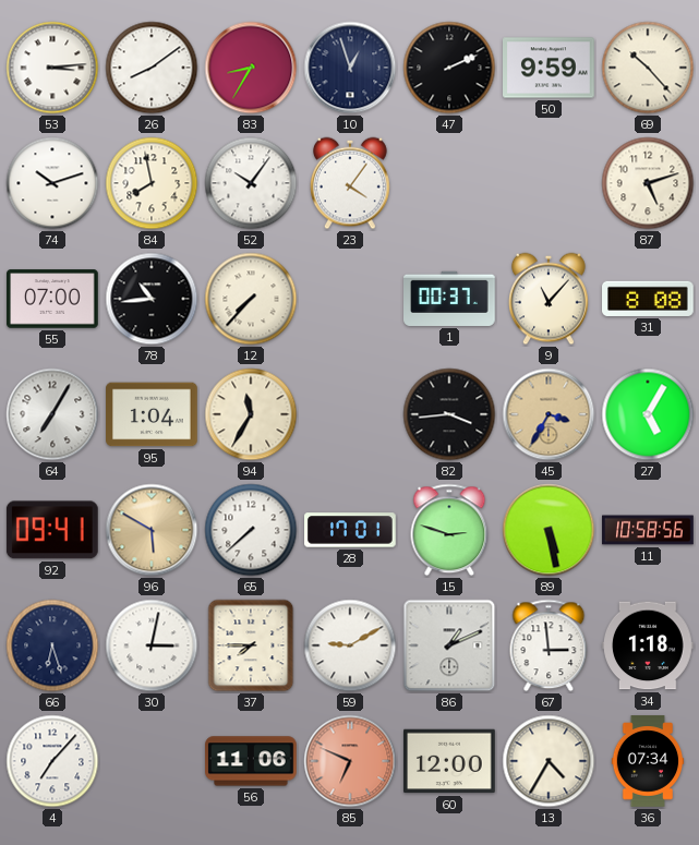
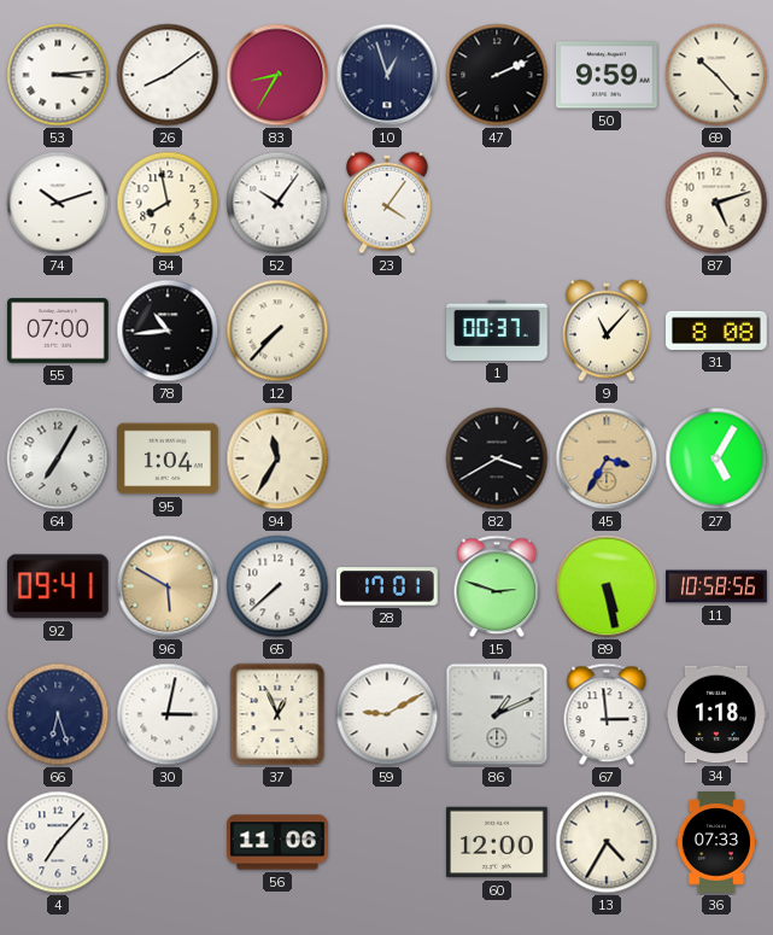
82: 3:44 -> 3:40 (497, 458)
37: 7:45 -> 12:56 (277, 714)
85: 6:49 -> none (350, 761)
36: 07:34 -> 07:33 (716, 842)
